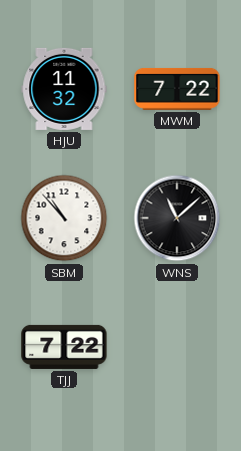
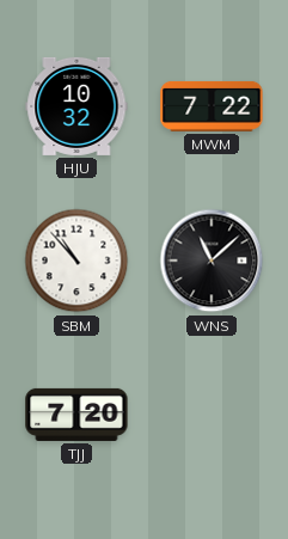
HJU: 11:32 -> 10:32 (76, 106)
TJJ: 7:22 -> 7:20 (76, 415)
